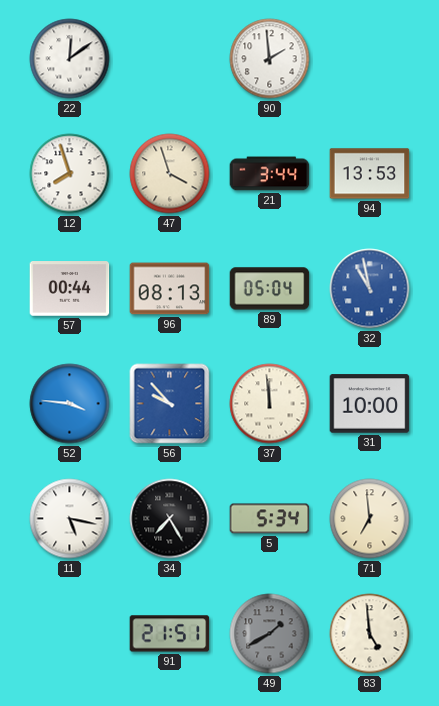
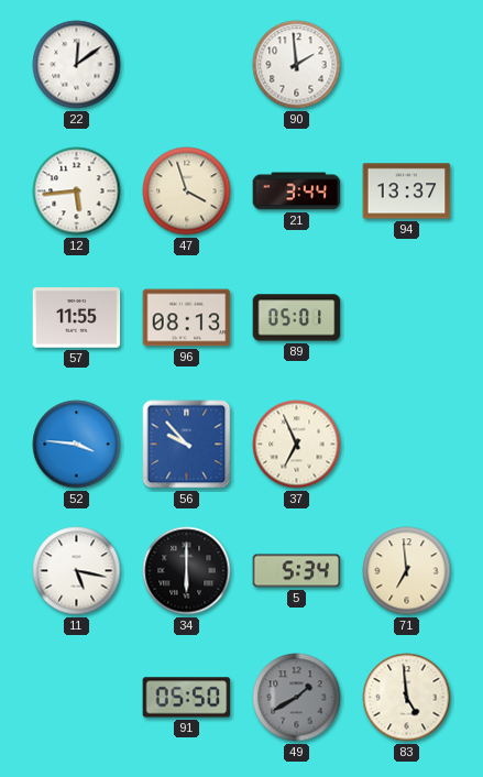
12: 7:57 -> 5:44 (77, 191)
94: 13:53 -> 13:37 (407, 191)
57: 00:44 -> 11:55 (77, 318)
89: 05:04 -> 05:01 (297, 318)
32: 10:58 -> none (370, 289)
37: 11:59 -> 6:56 (297, 445)
31: 10:00 -> none (370, 404)
34: 7:25 -> 6:00 (187, 571)
91: 21:51 -> 05:50 (187, 698)
